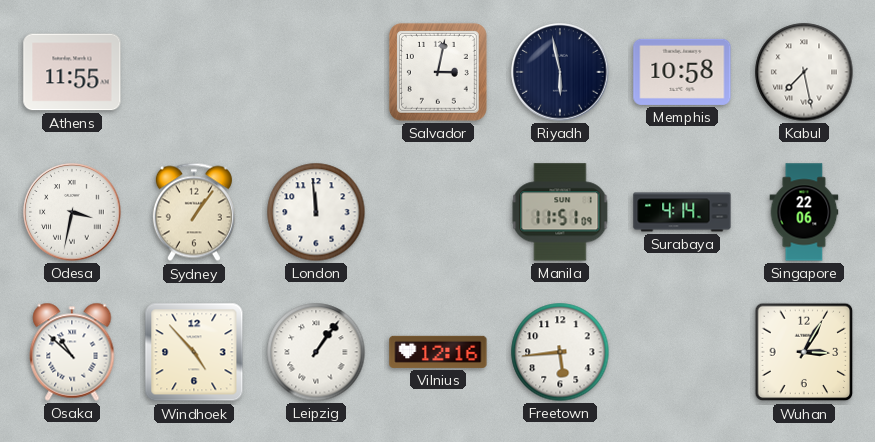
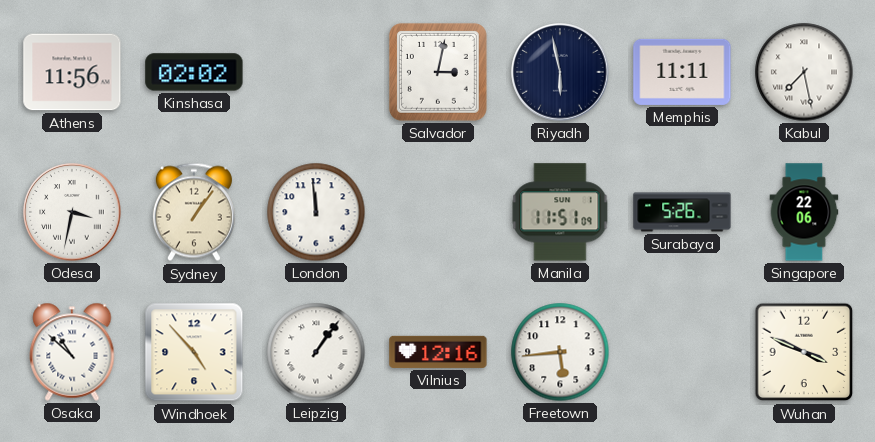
Athens: 11:55 -> 11:56 (72, 72)
Kinshasa: none -> 02:02 (194, 72)
Memphis: 10:58 -> 11:11 (682, 72)
Surabaya: 4:14 -> 5:26 (682, 212)
Wuhan: 3:05 -> 3:49 (804, 352)
